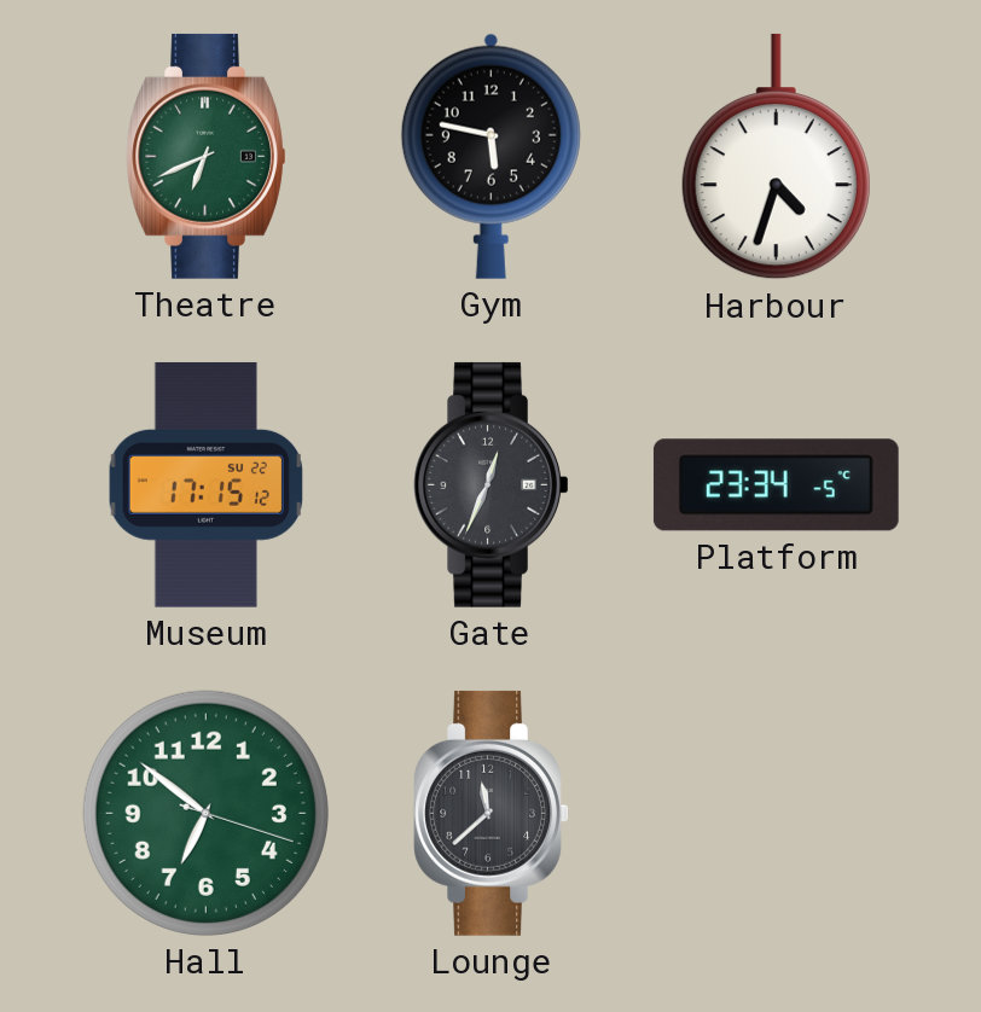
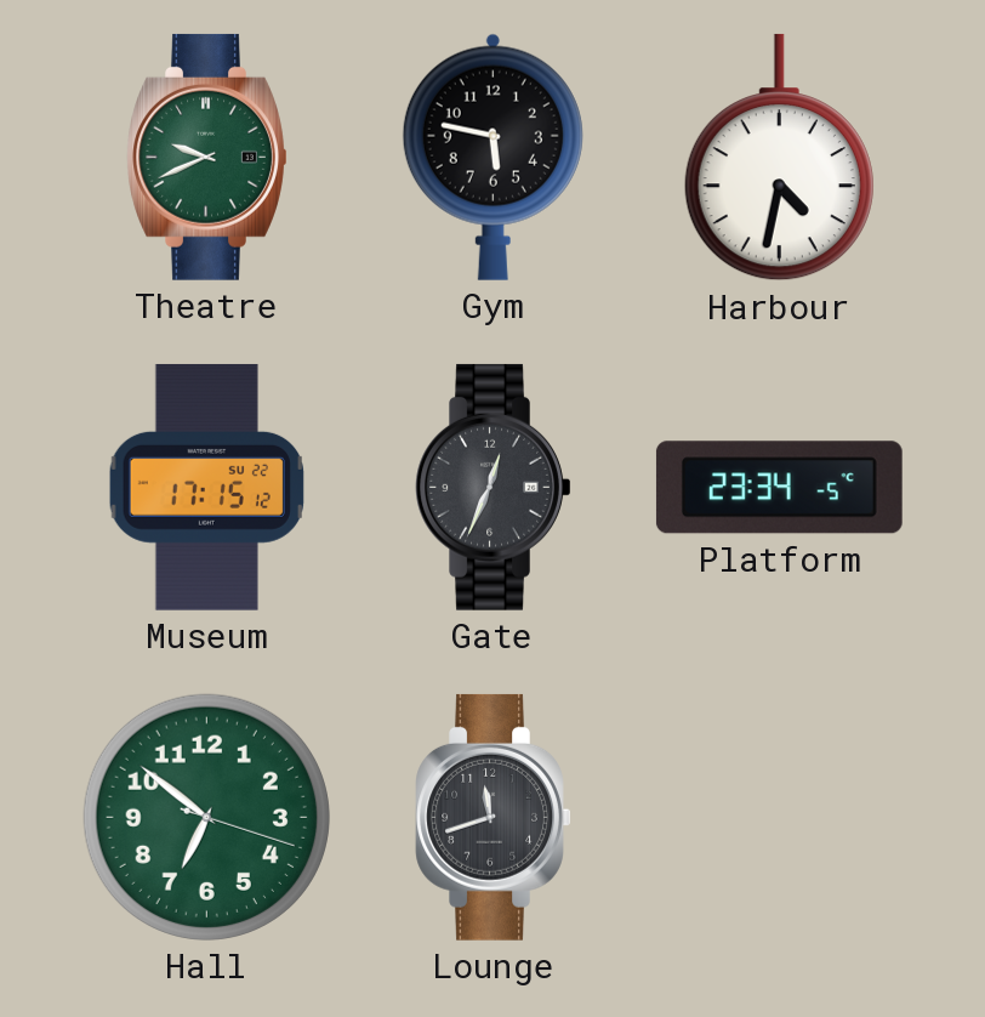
Theatre: 6:41 -> 9:41 (207, 157)
Harbour: 4:33 -> 4:32 (779, 158)
Lounge: 11:38 -> 11:42 (494, 817)
